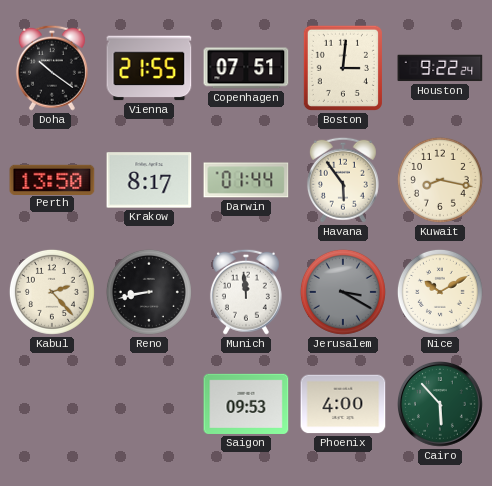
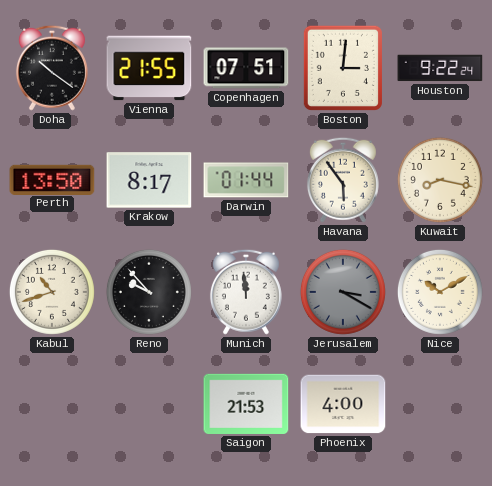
Kabul: 2:23 -> 10:42 (52, 292)
Reno: 8:43 -> 9:53 (149, 292)
Saigon: 09:53 -> 21:53 (246, 404)
Cairo: 5:53 -> none (441, 405)
